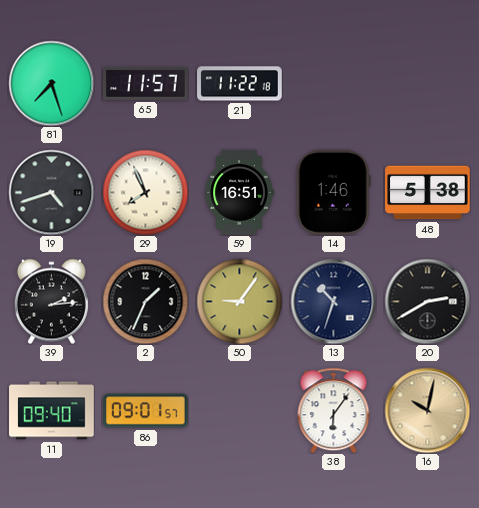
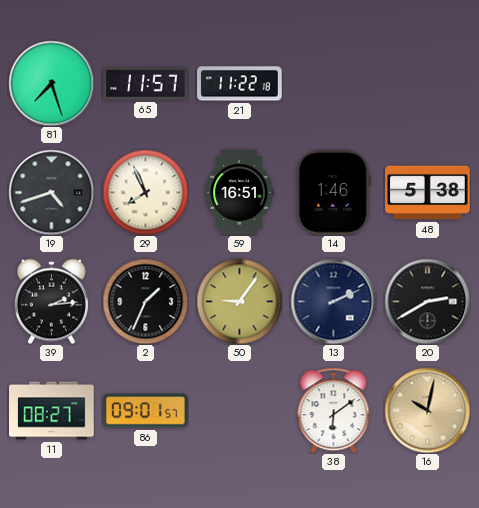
13: 10:33 -> 2:11 (333, 301)
11: 09:40 -> 08:27 (52, 411)
38: 6:06 -> 6:09 (334, 410)
